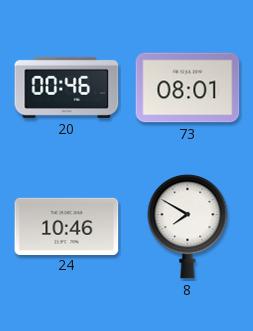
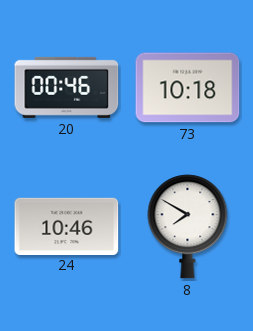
73: 08:01 -> 10:18 (188, 88)
